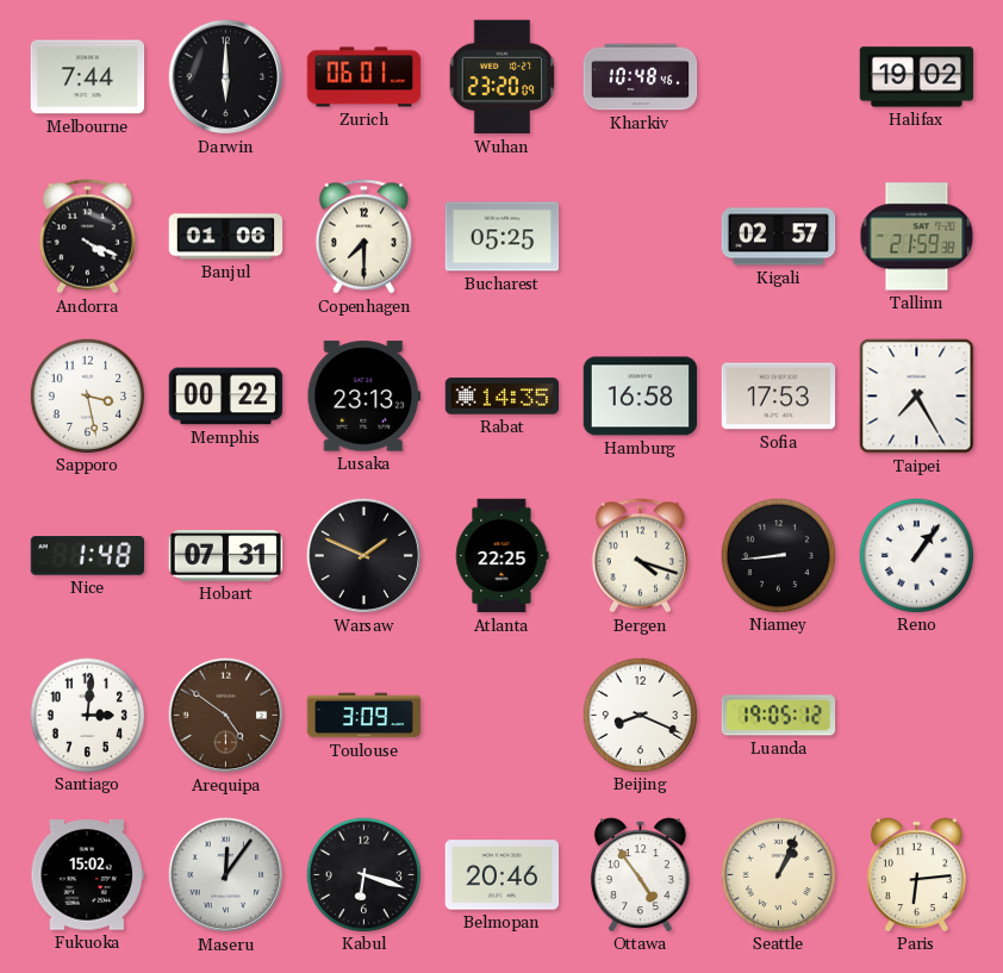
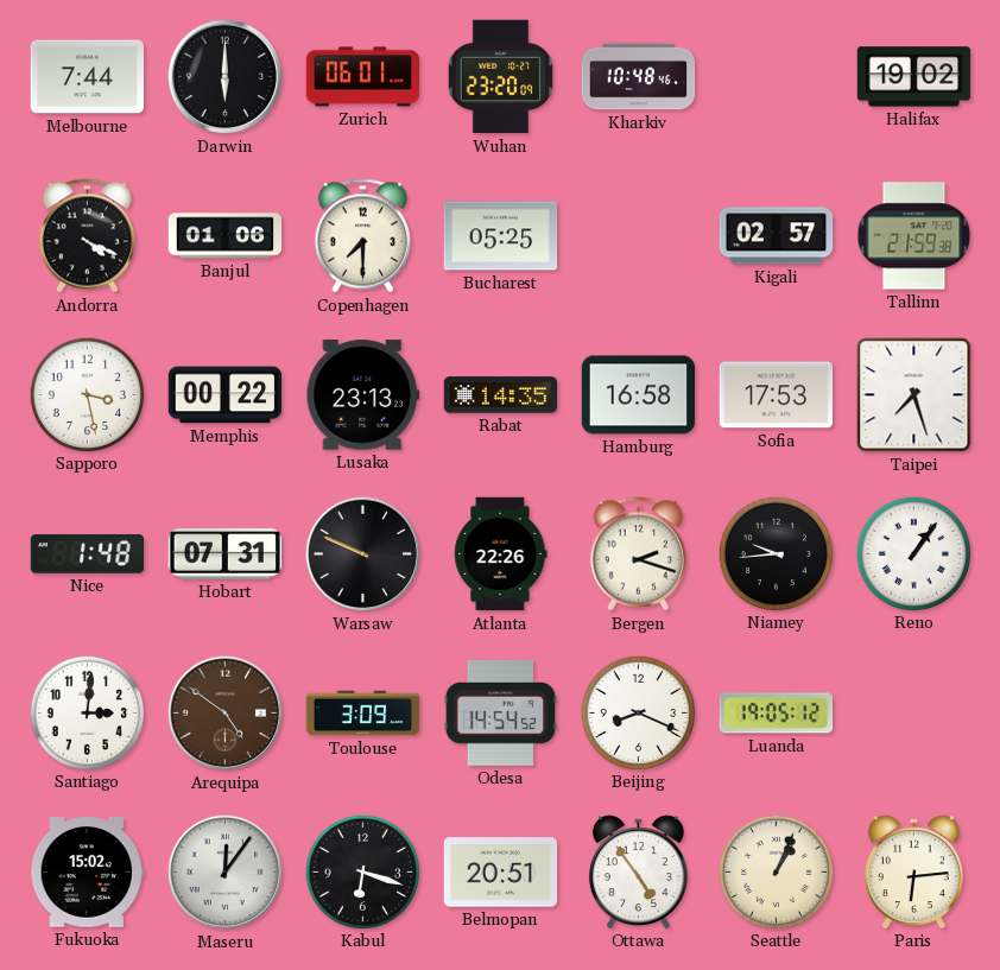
Taipei: 7:25 -> 7:27 (914, 395)
Warsaw: 1:49 -> 9:49 (363, 554)
Atlanta: 22:25 -> 22:26 (500, 554)
Bergen: 4:18 -> 2:18 (638, 554)
Niamey: 8:44 -> 9:44 (776, 553)
Odesa: none -> 14:54 (501, 714)
Belmopan: 20:46 -> 20:51 (501, 873)
